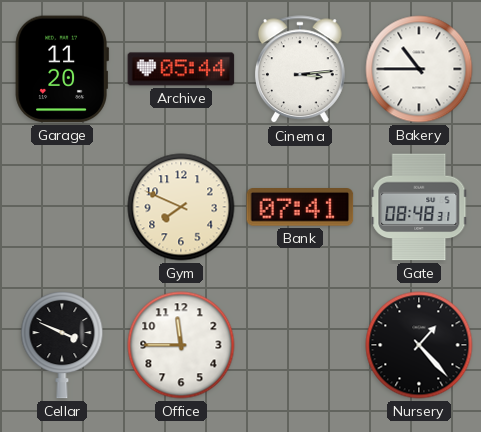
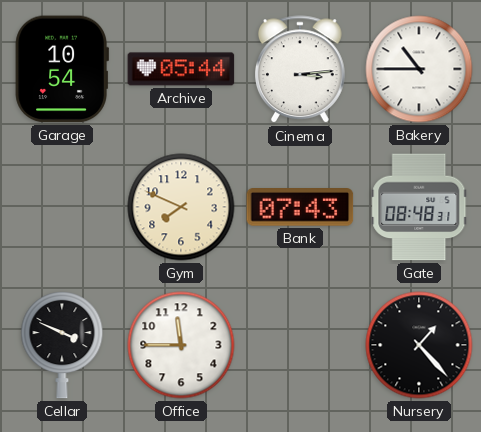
Garage: 11:20 -> 10:54 (62, 69)
Bank: 07:41 -> 07:43 (300, 208)
